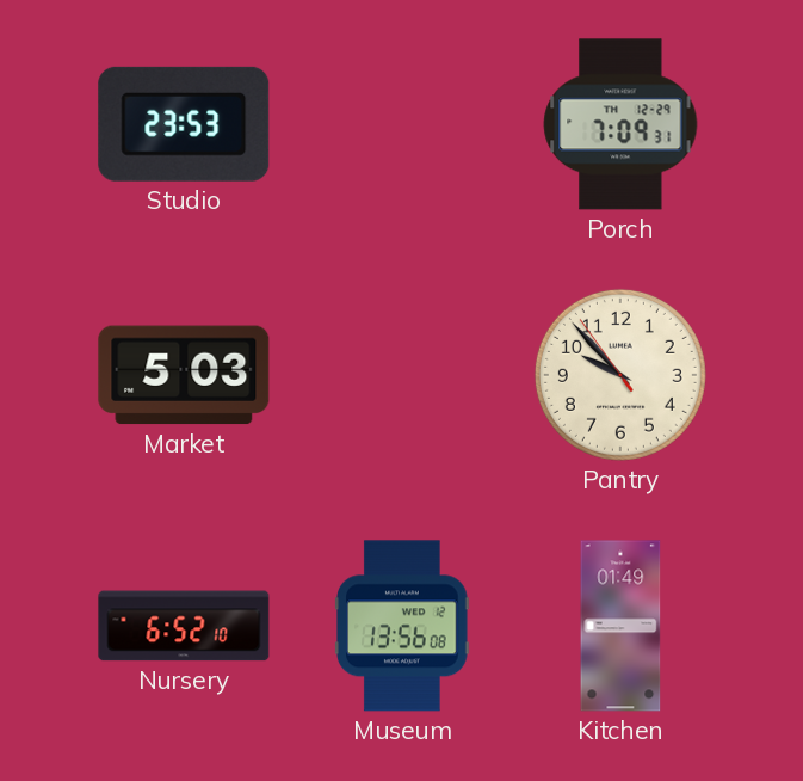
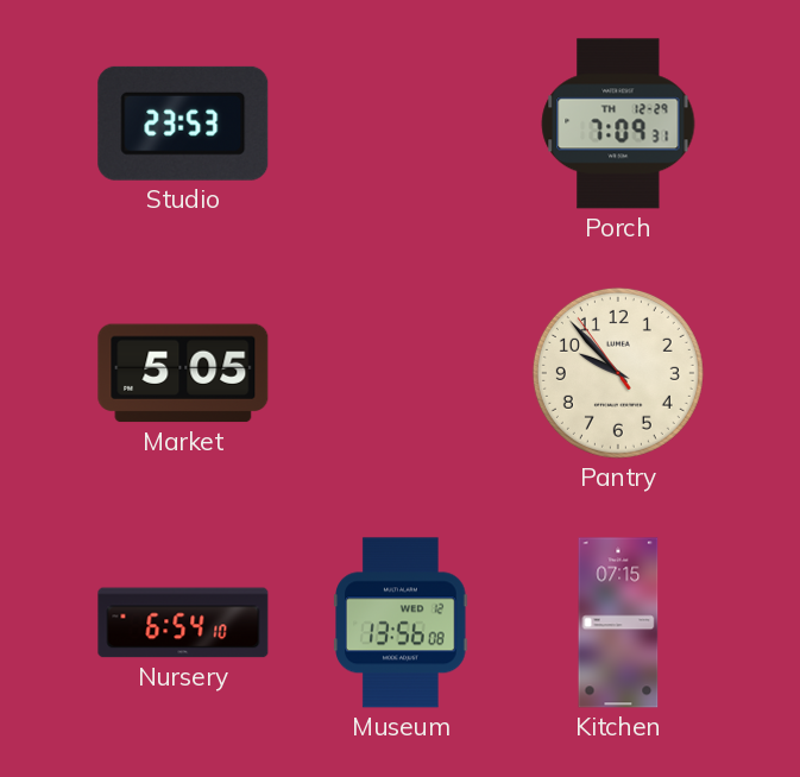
Market: 5:03 -> 5:05 (183, 373)
Nursery: 6:52 -> 6:54 (183, 623)
Kitchen: 01:49 -> 07:15 (618, 623)
